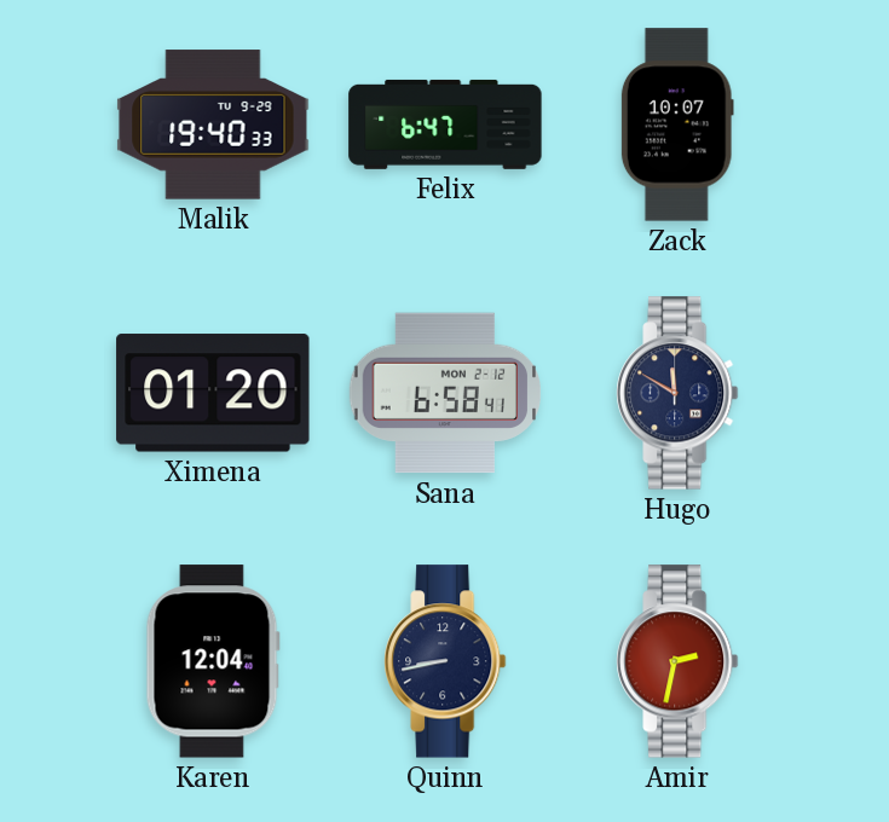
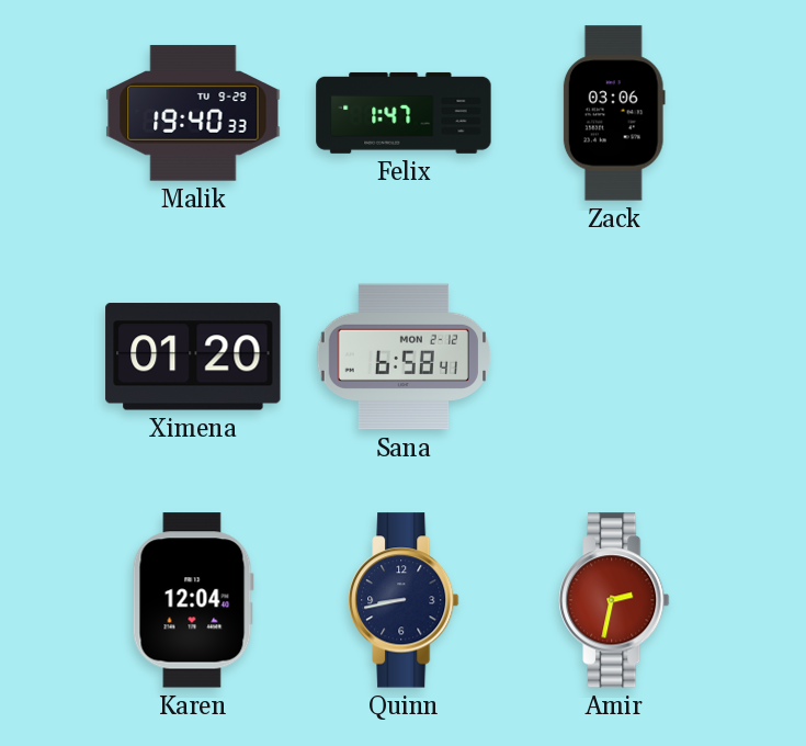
Felix: 6:47 -> 1:47 (404, 113)
Zack: 10:07 -> 03:06 (614, 113)
Hugo: 11:50 -> none (677, 393)
